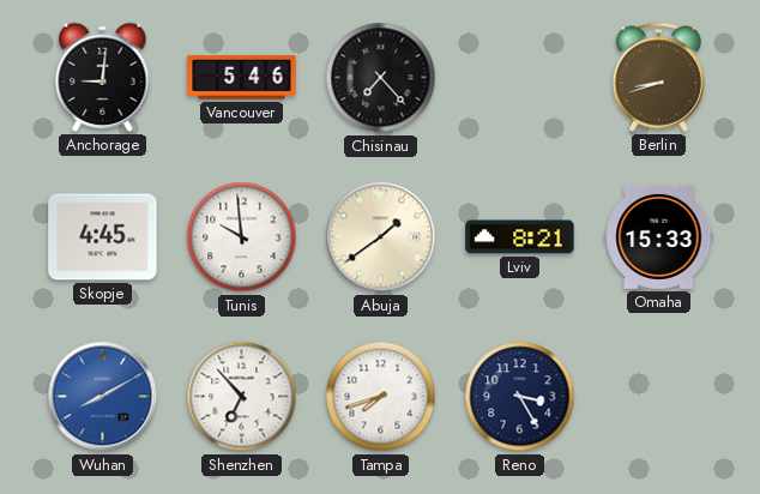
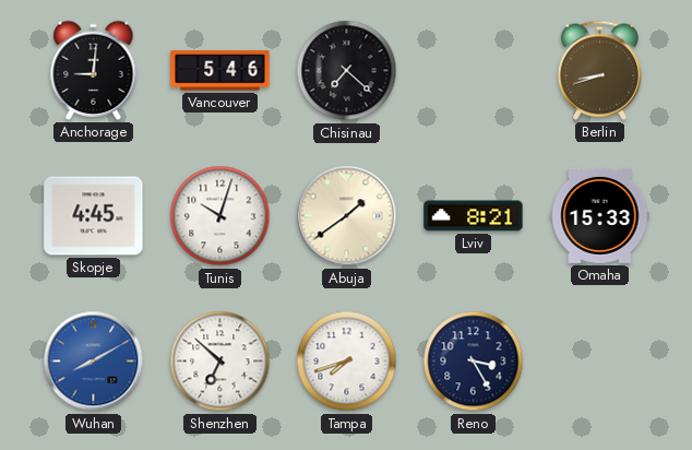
Chisinau: 7:23 -> 7:22 (347, 71)
Tunis: 9:59 -> 10:03 (220, 216)
Shenzhen: 6:53 -> 6:52 (220, 362)
